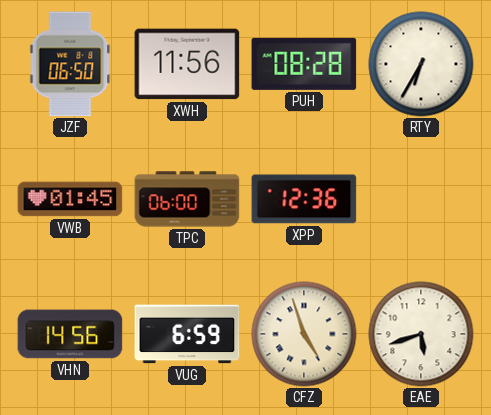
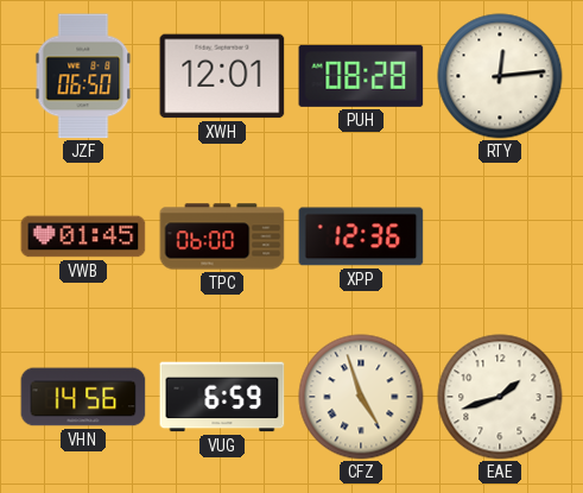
XWH: 11:56 -> 12:01 (222, 76)
RTY: 6:35 -> 12:14 (500, 76)
EAE: 5:42 -> 1:42 (500, 397)
